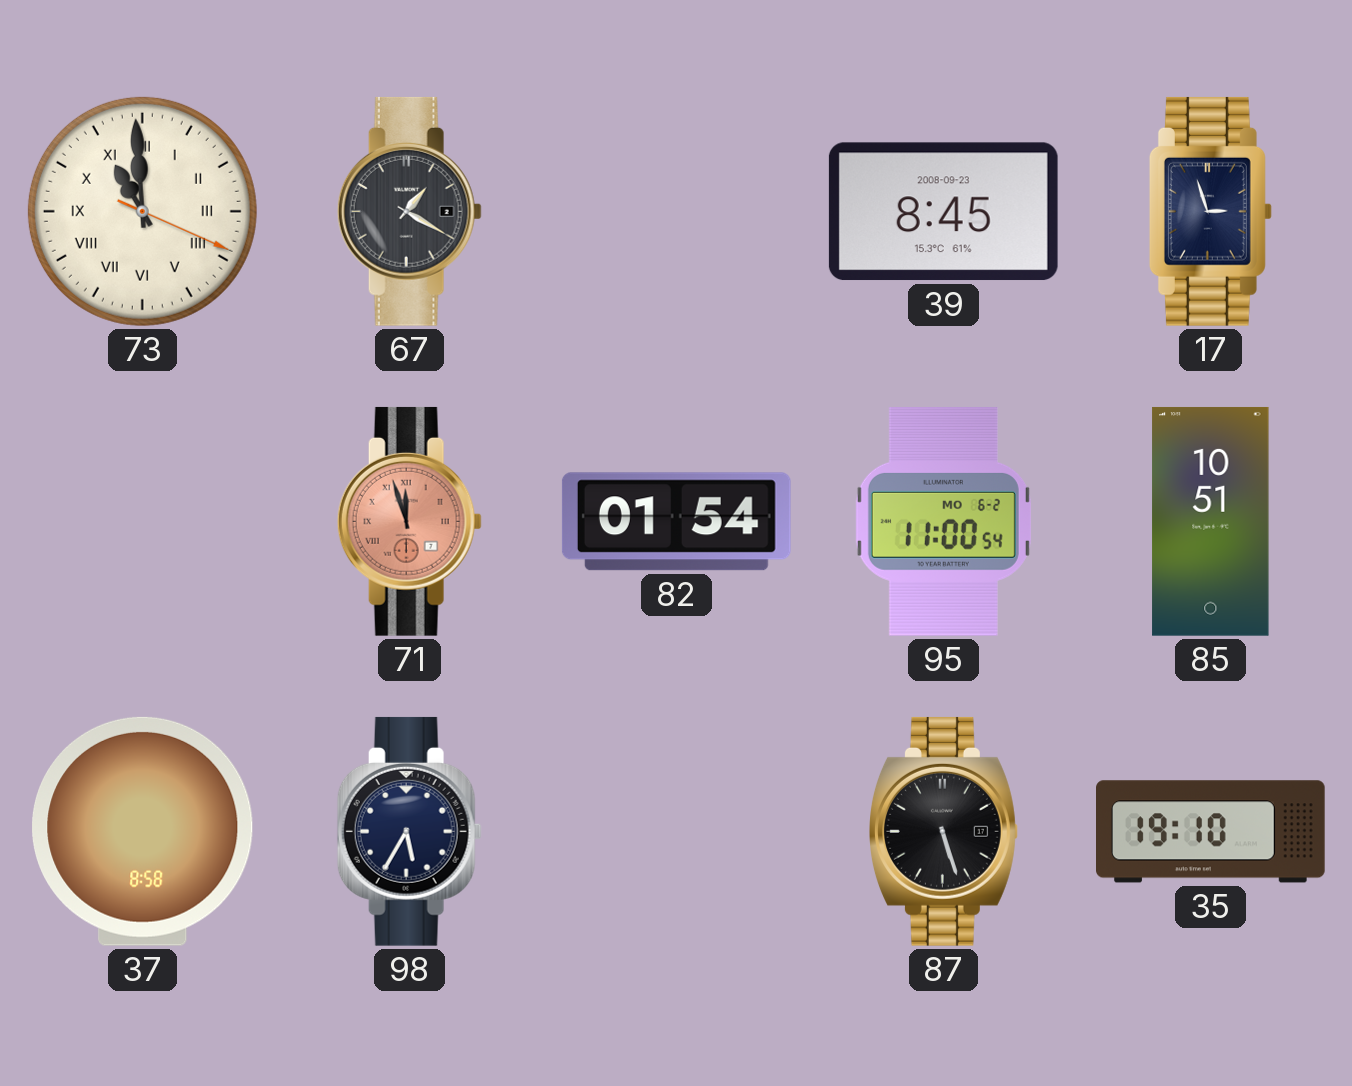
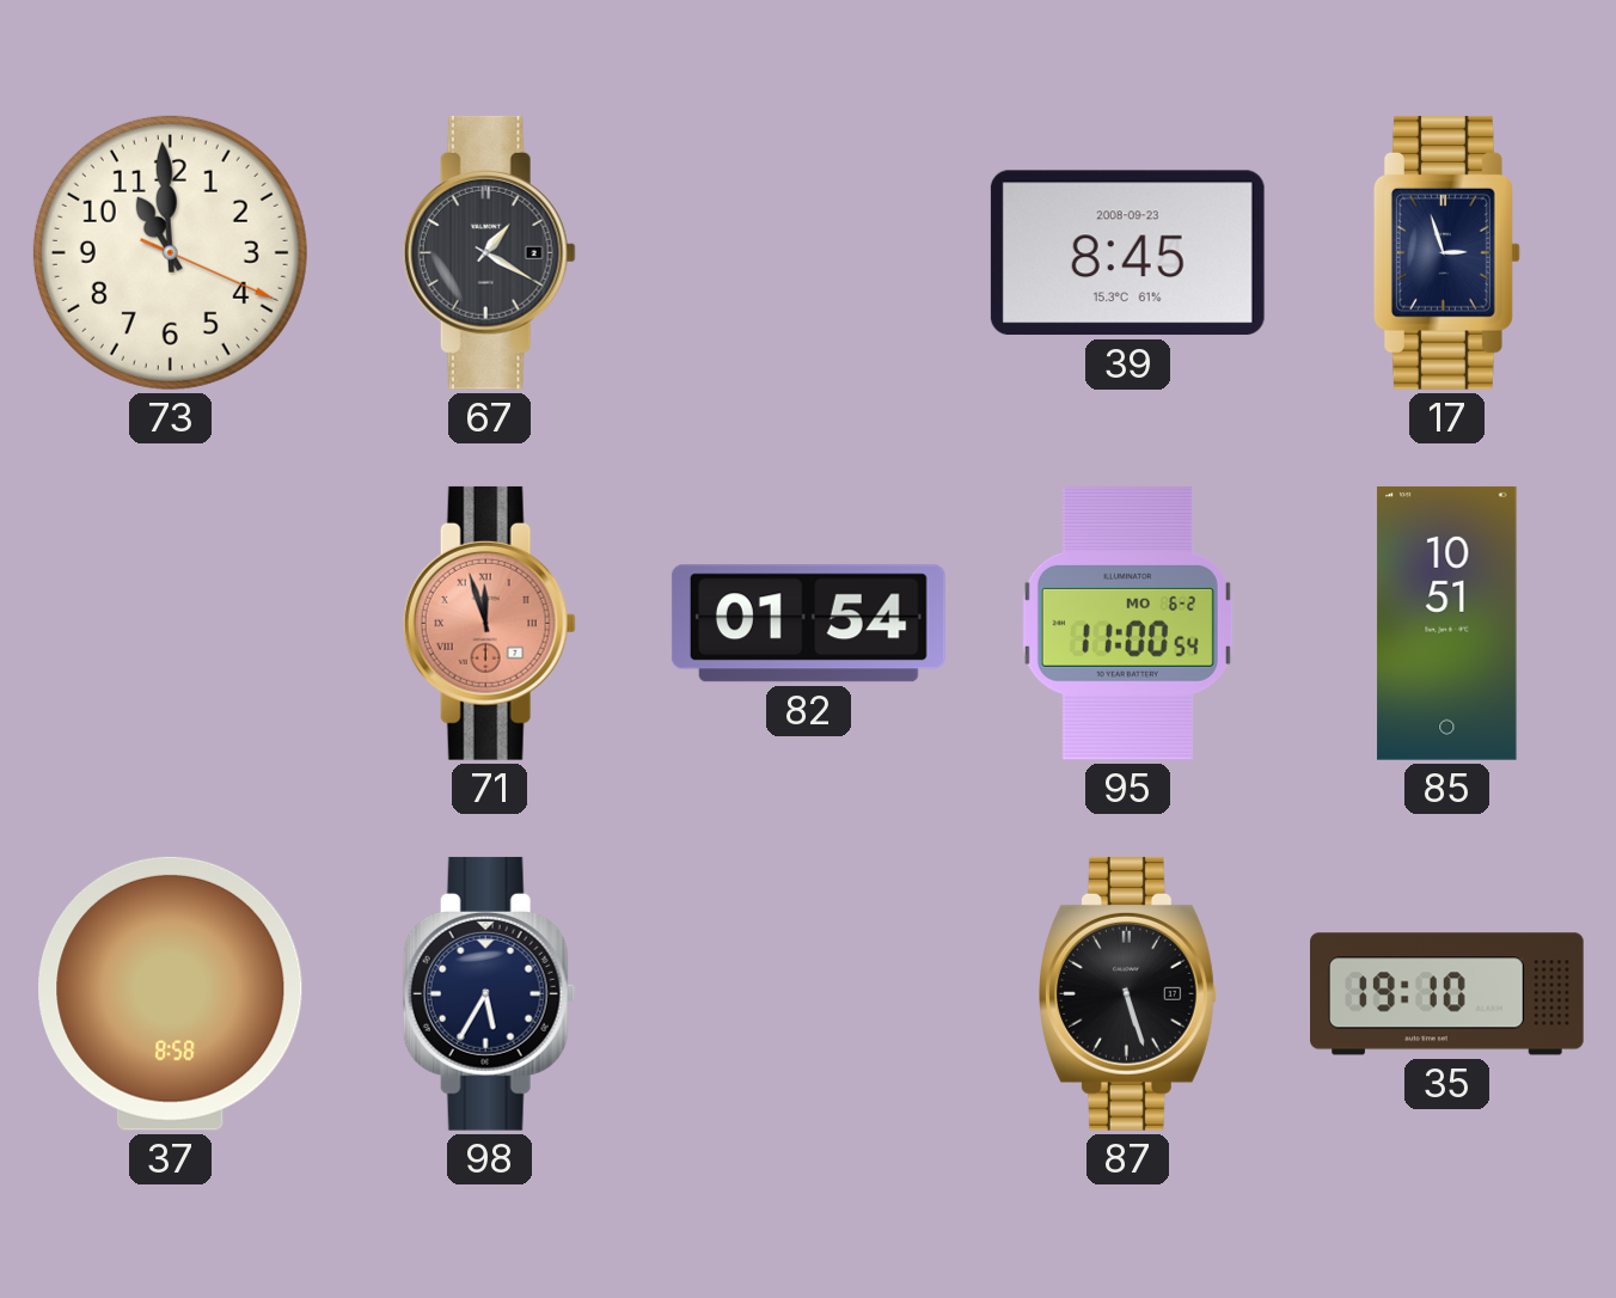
73 numerals: Roman -> Arabic (170, 252)
